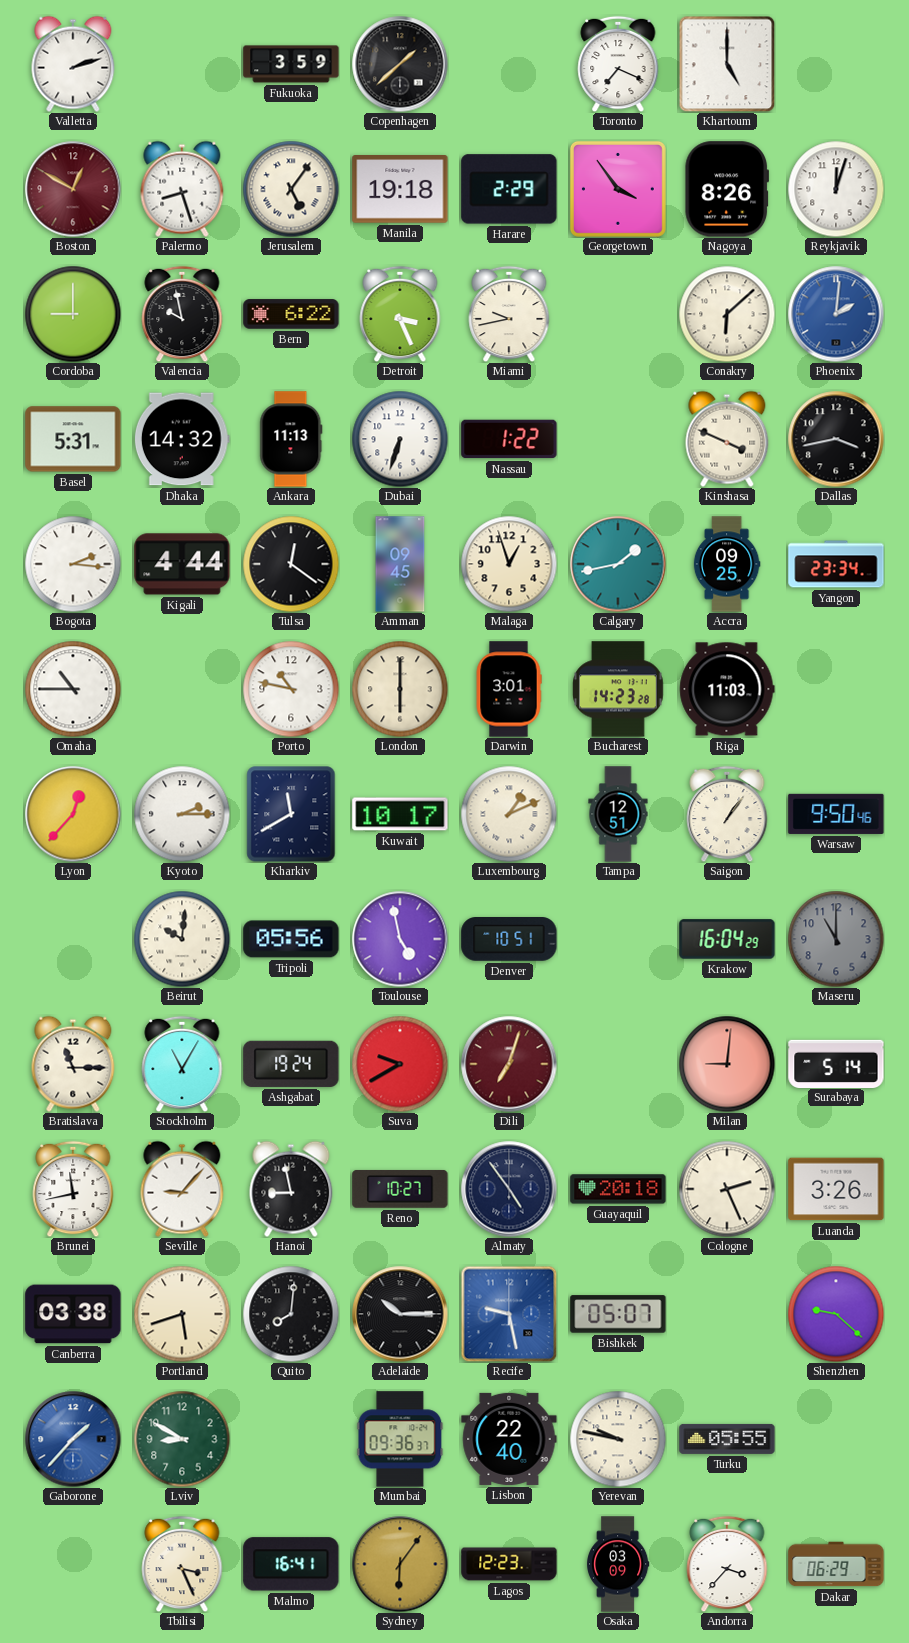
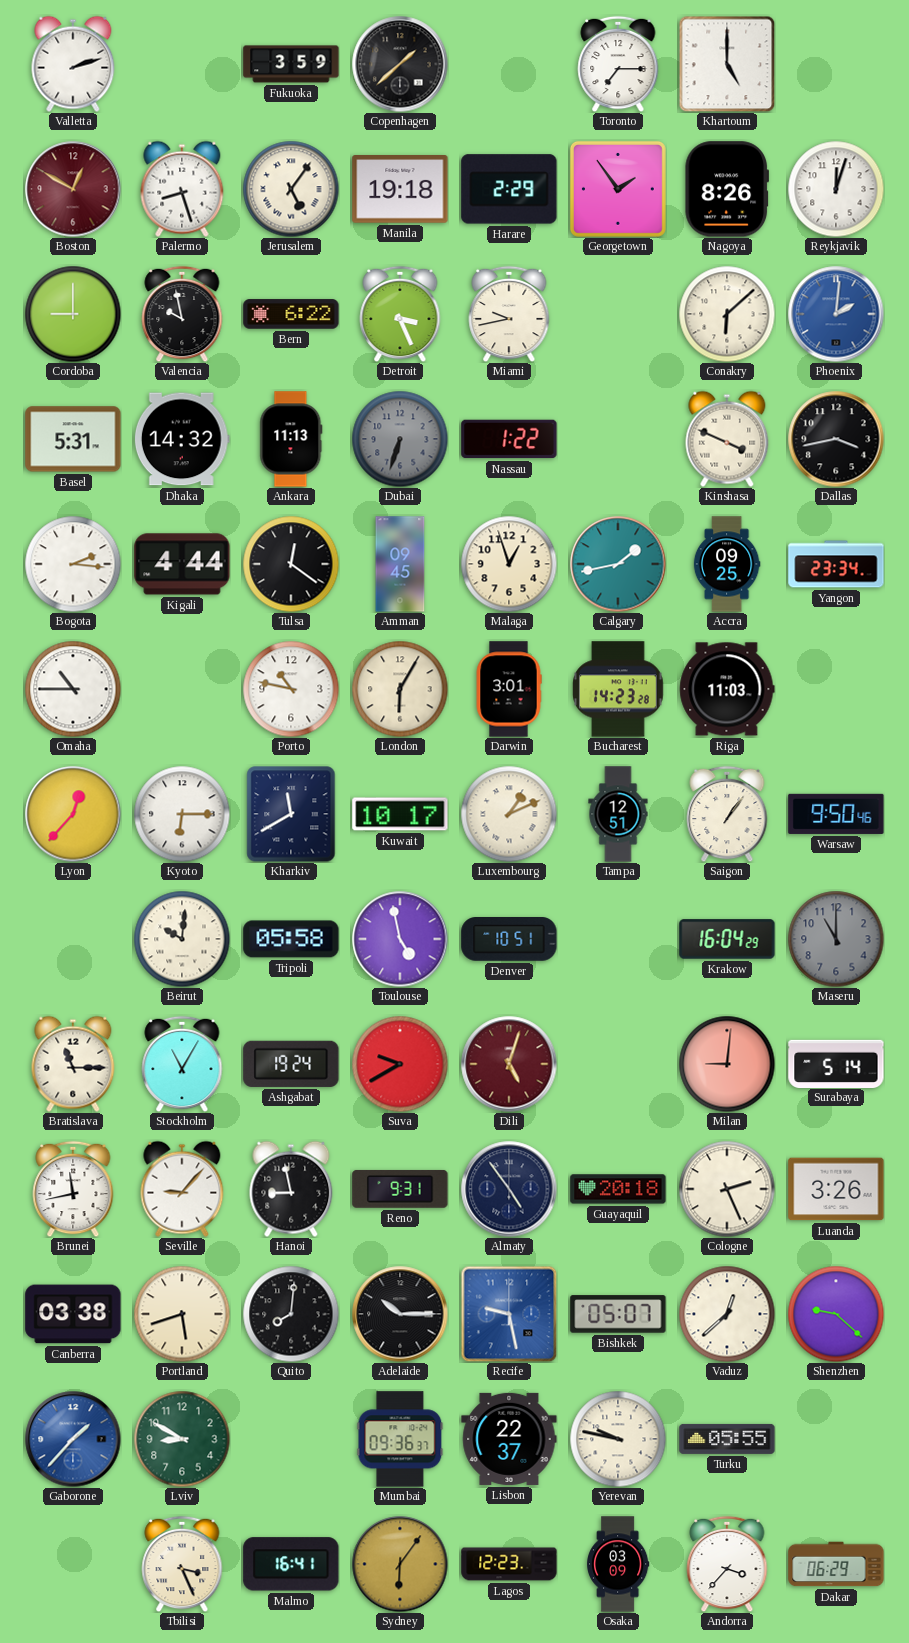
Toronto: 7:19 -> 7:15 (618, 64)
Georgetown: 3:54 -> 1:54 (618, 189)
Dubai dial: white -> grey (400, 439)
London: 6:00 -> 6:05 (400, 689)
Kyoto: 2:15 -> 6:15 (182, 814)
Tripoli: 05:56 -> 05:58 (291, 939)
Dili: 7:03 -> 5:03 (509, 1064)
Reno: 10:27 -> 9:31 (400, 1189)
Vaduz: none -> 12:38 (727, 1314)
Lisbon: 22:40 -> 22:37 (509, 1439)
